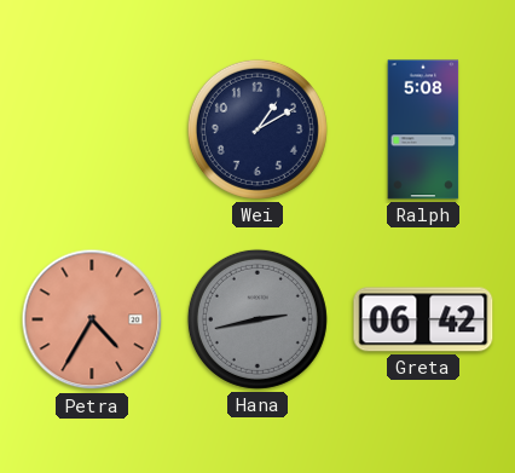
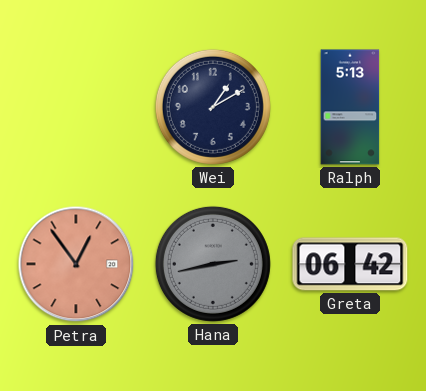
Ralph: 5:08 -> 5:13 (350, 107)
Petra: 4:35 -> 12:54 (76, 264)
